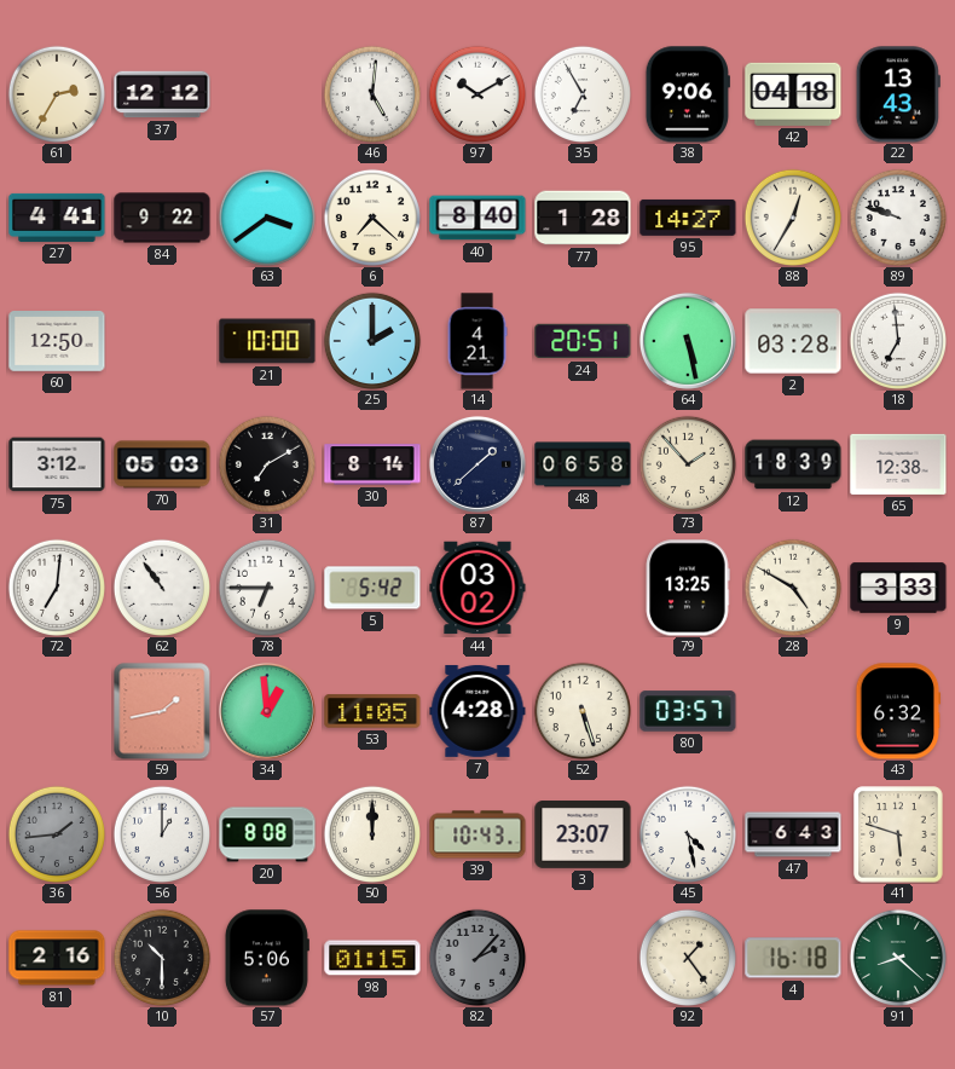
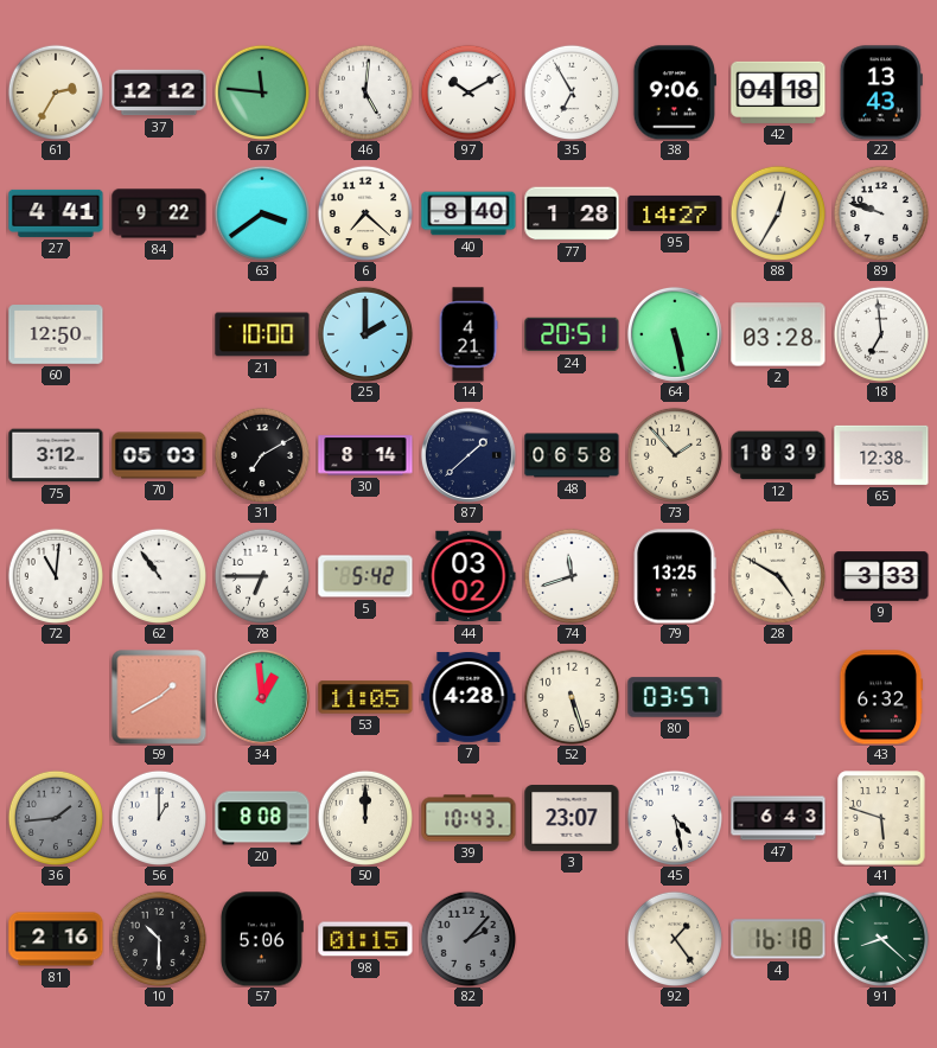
67: none -> 11:46 (261, 91)
72: 7:01 -> 11:01 (55, 575)
74: none -> 11:42 (571, 575)
59: 1:43 -> 1:40 (159, 697)
